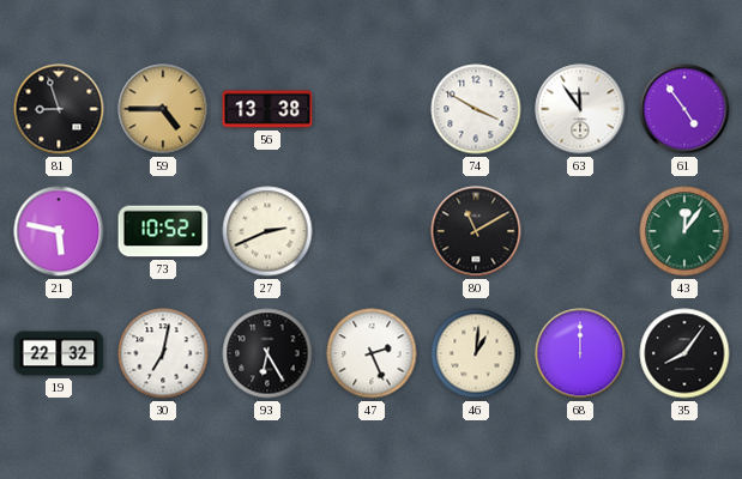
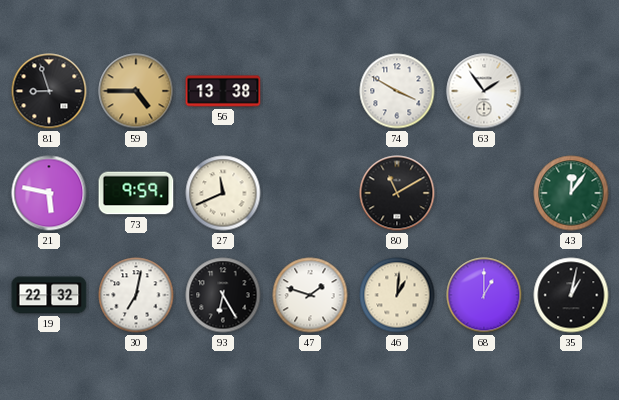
63: 11:54 -> 1:54 (484, 91)
61: 4:54 -> none (684, 109)
73: 10:52 -> 9:59 (136, 193)
27: 2:41 -> 11:41 (223, 193)
47: 2:26 -> 1:48 (310, 295)
68: 12:00 -> 1:00 (484, 295)
35: 8:06 -> 1:02 (571, 295)
